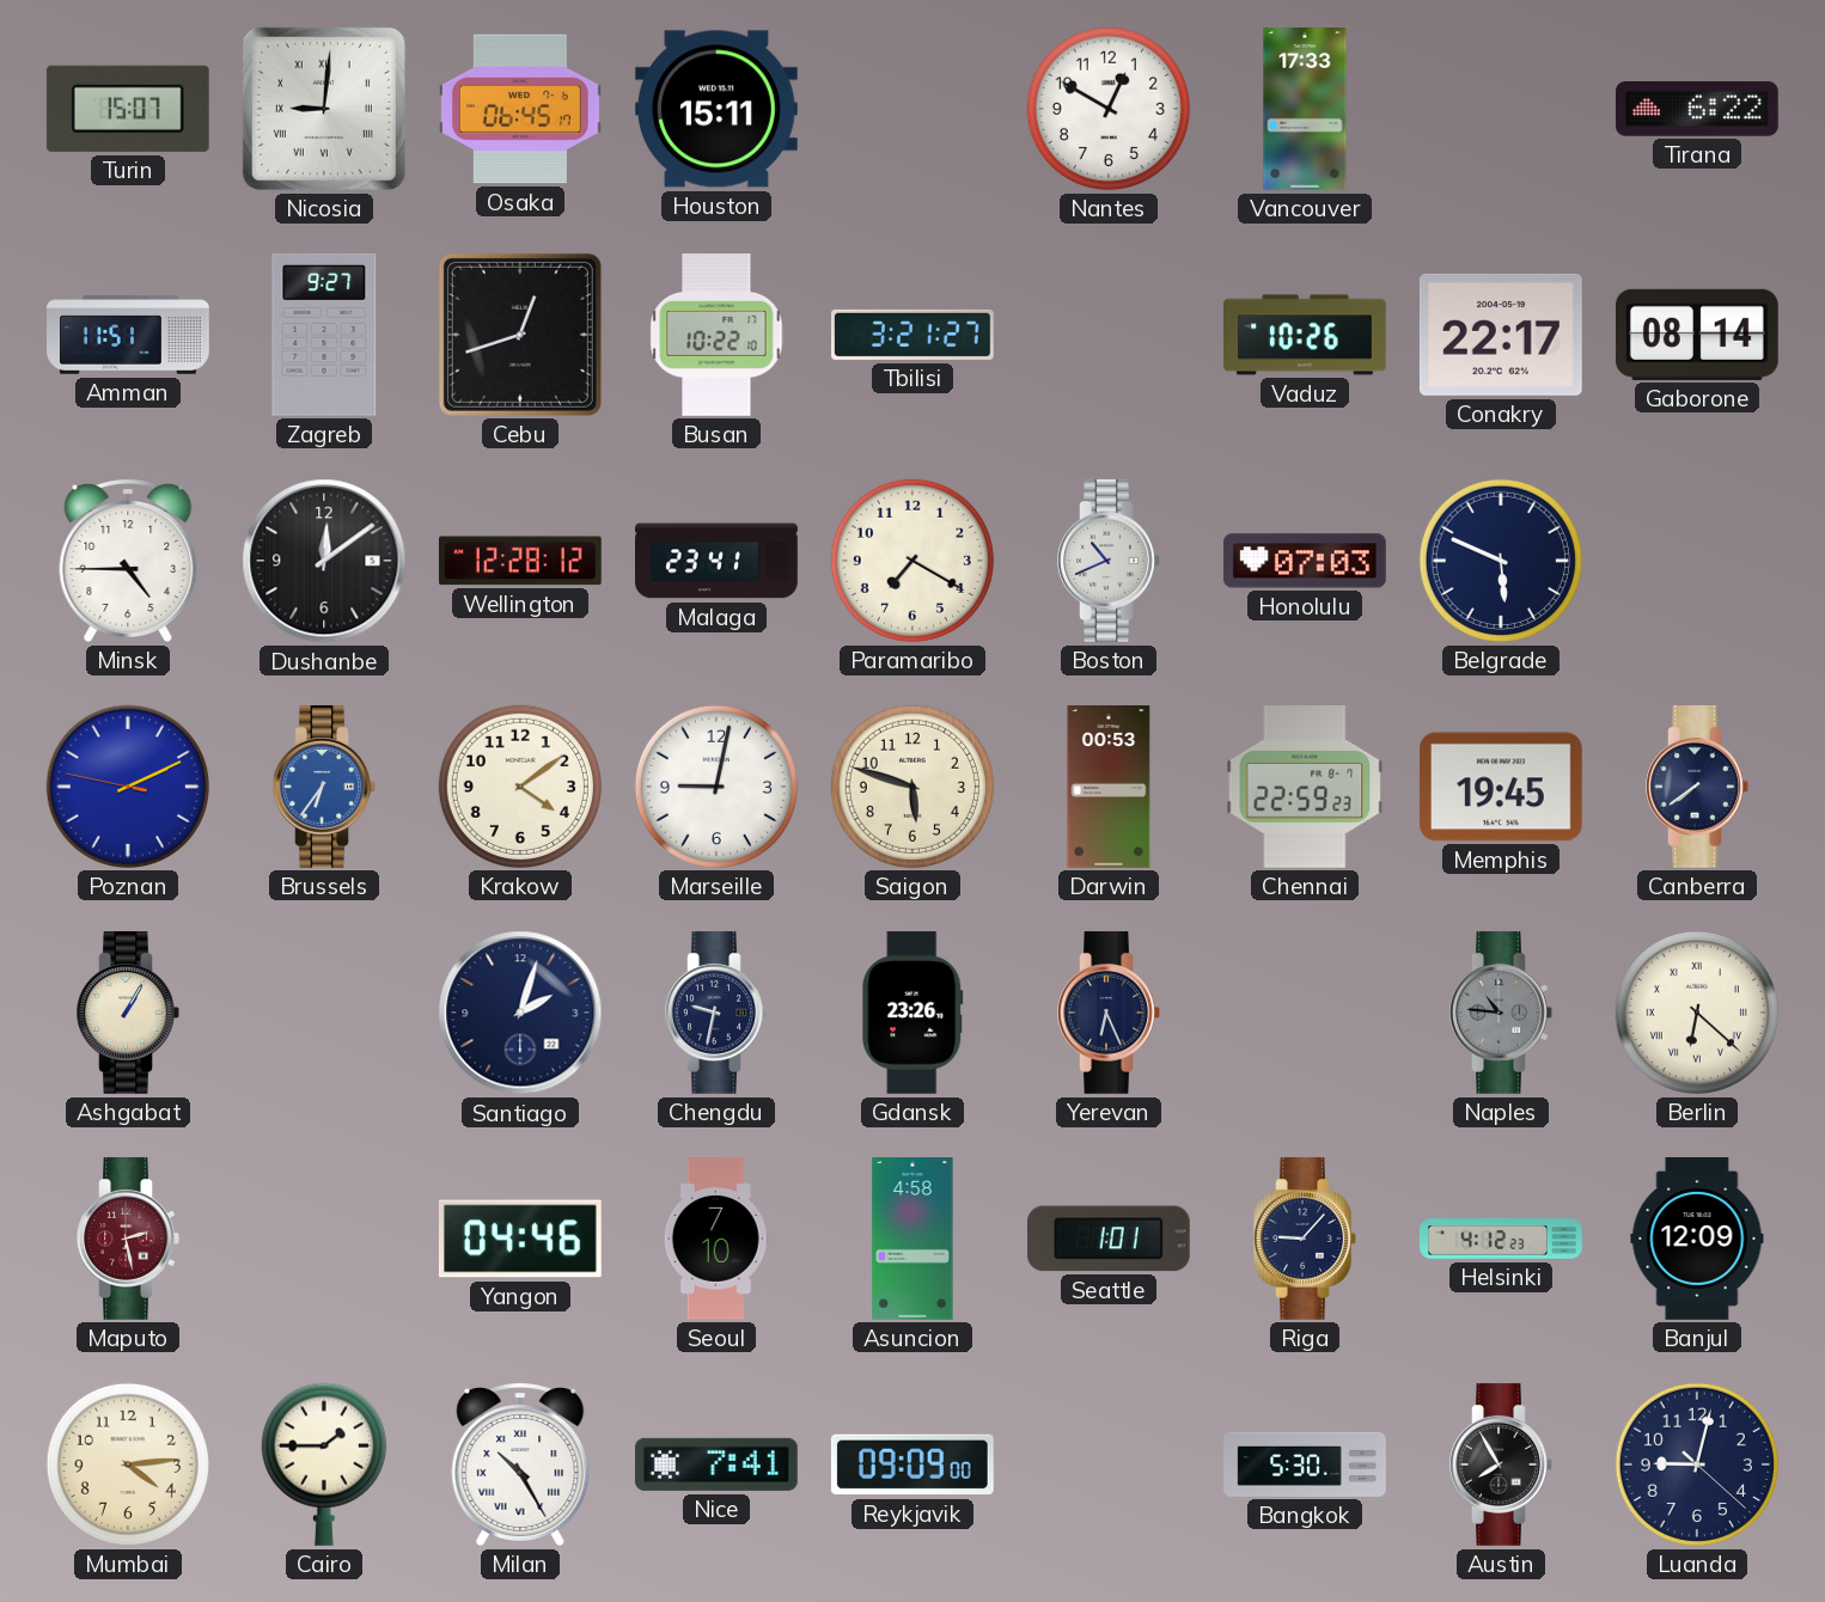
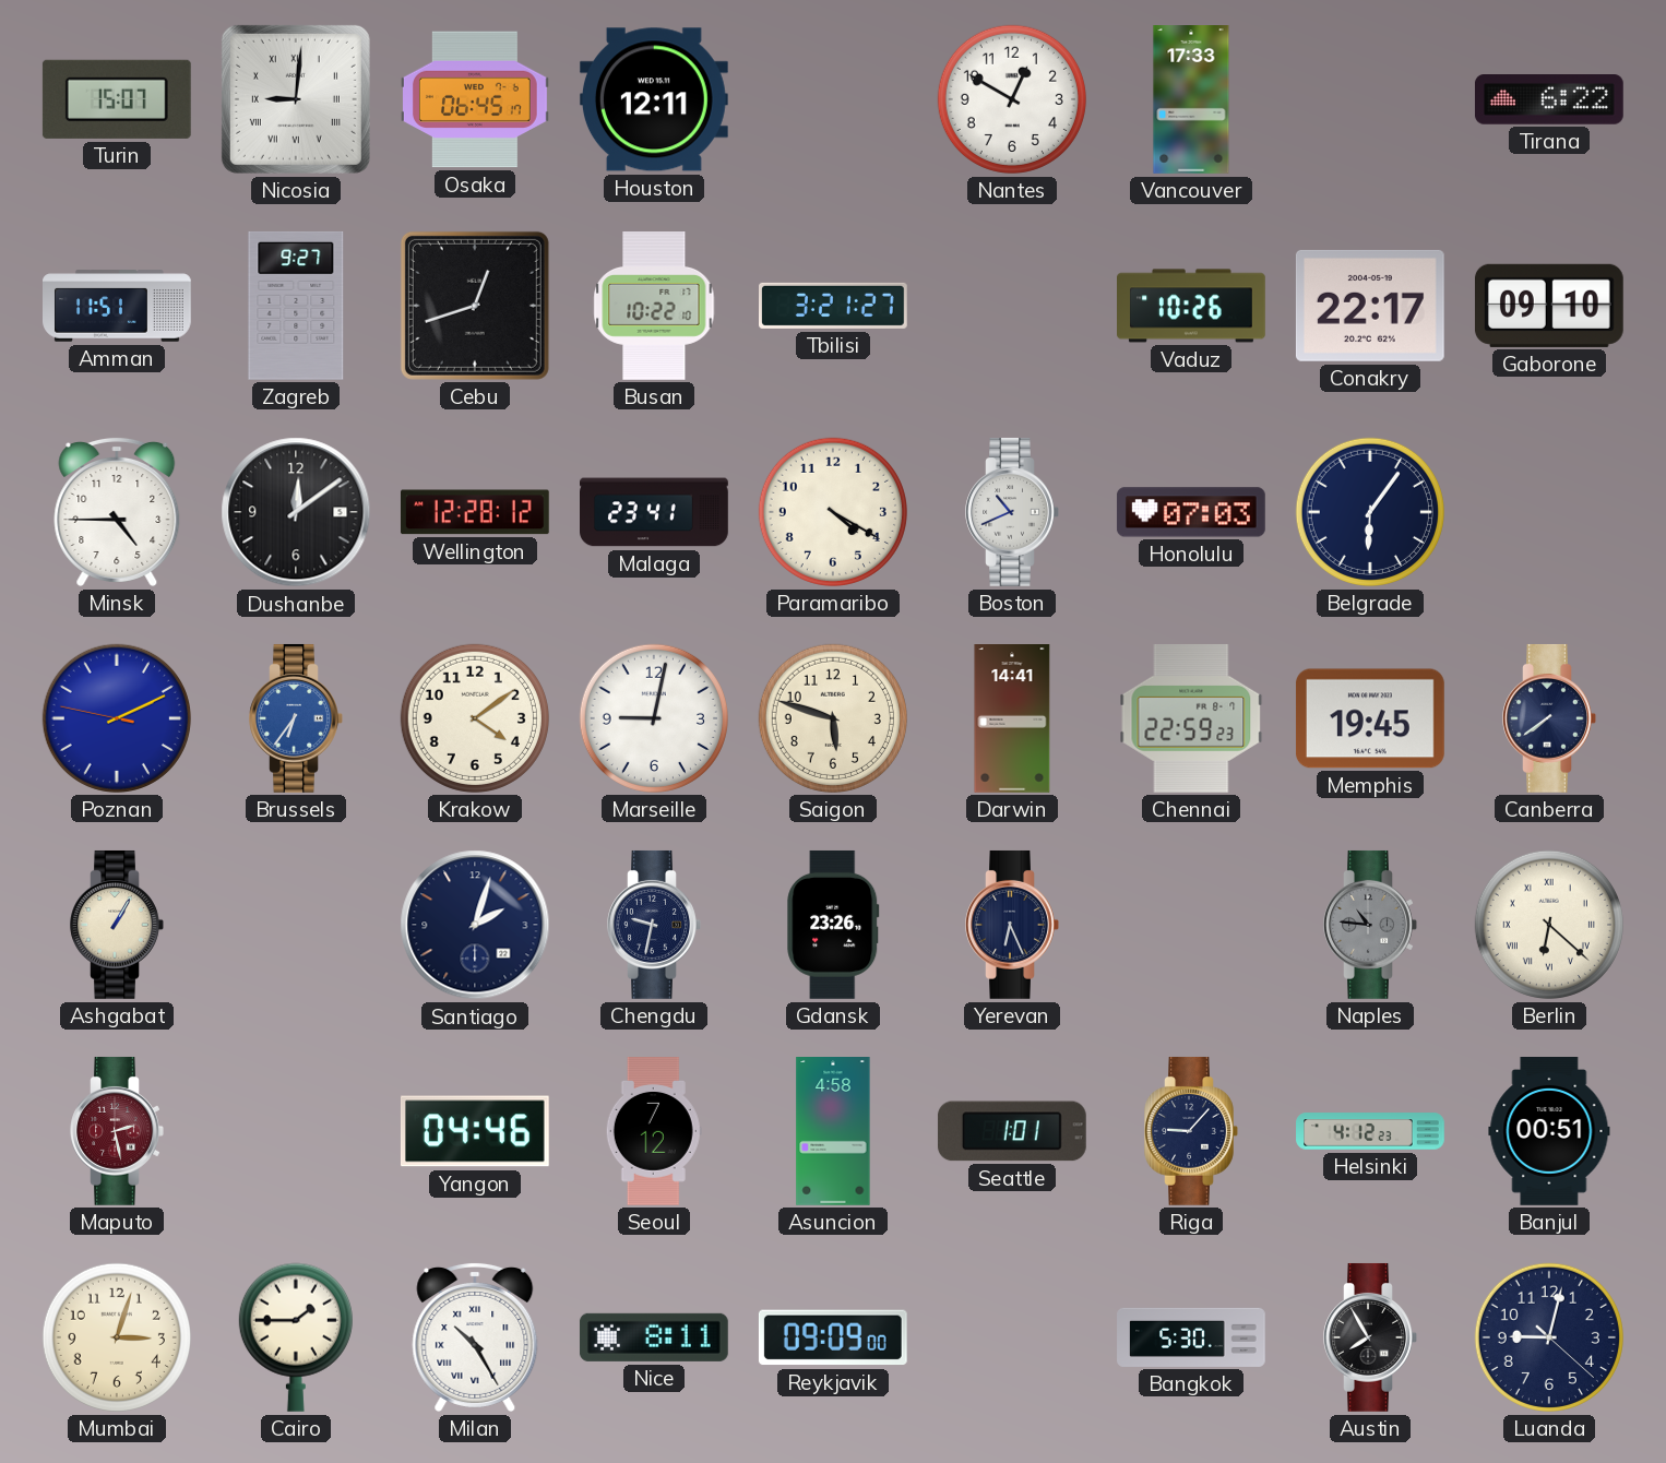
Houston: 15:11 -> 12:11 (654, 99)
Gaborone: 08:14 -> 09:10 (1549, 306)
Paramaribo: 7:20 -> 4:20 (833, 512)
Belgrade: 5:49 -> 6:06 (1370, 512)
Darwin: 00:53 -> 14:41 (1012, 719)
Seoul: 7:10 -> 7:12 (654, 1132)
Banjul: 12:09 -> 00:51 (1549, 1132)
Mumbai: 4:14 -> 3:03 (117, 1337)
Nice: 7:41 -> 8:11 (654, 1337)
